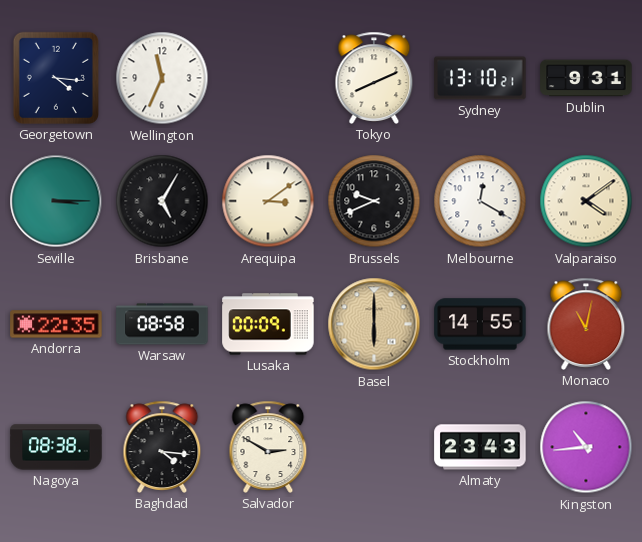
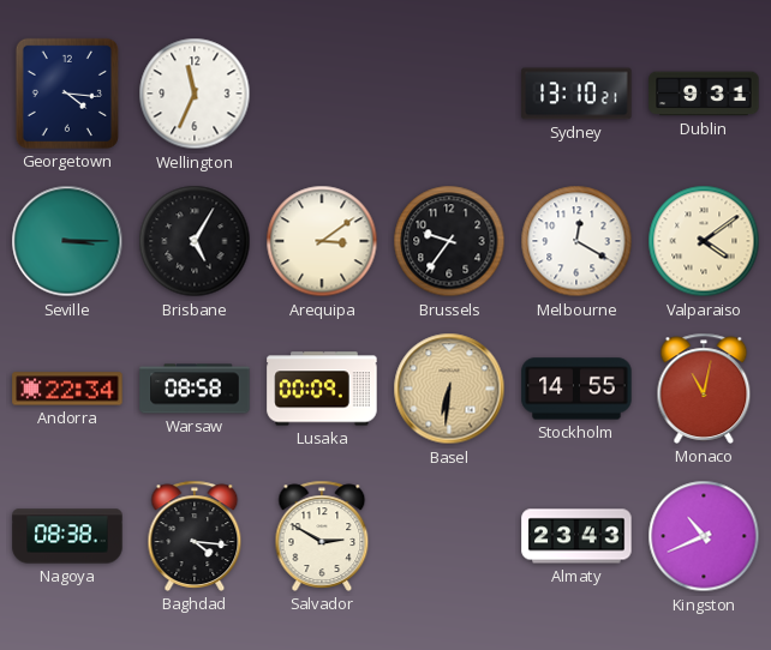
Tokyo: 8:11 -> none (374, 78)
Brussels: 9:41 -> 9:36 (449, 241)
Andorra: 22:35 -> 22:34 (67, 389)
Basel: 6:00 -> 6:31 (449, 389)
Kingston: 10:44 -> 10:41 (704, 536)
